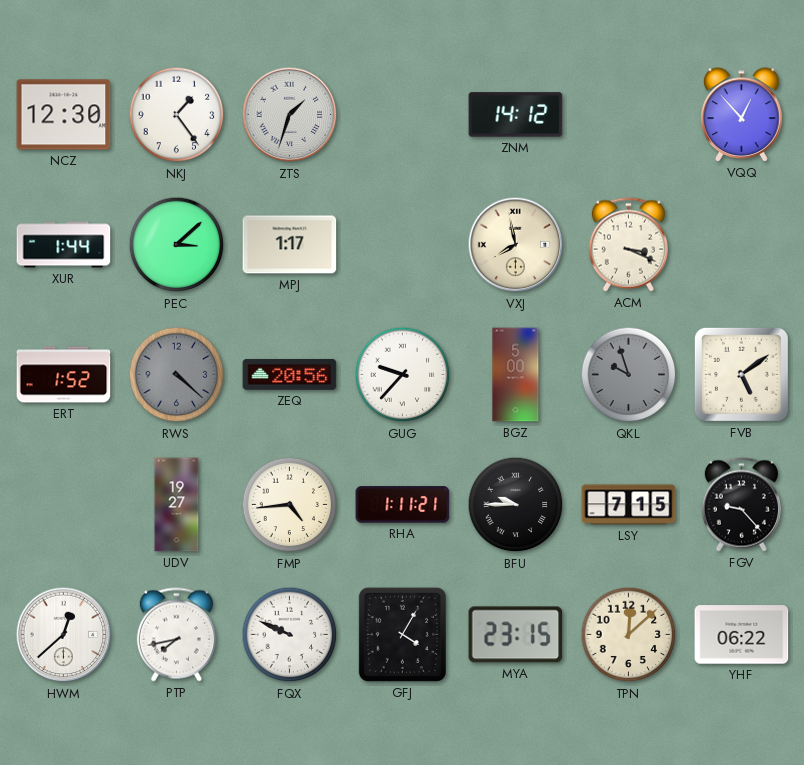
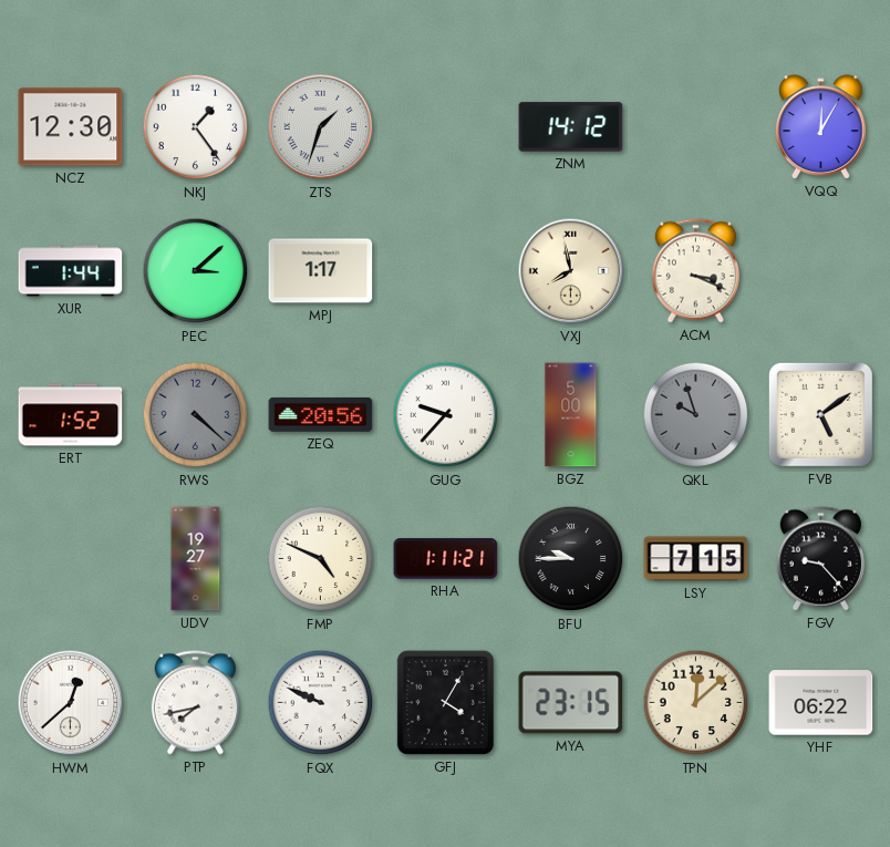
VQQ: 12:53 -> 12:05 (821, 127)
FMP: 4:44 -> 4:49 (321, 559)
